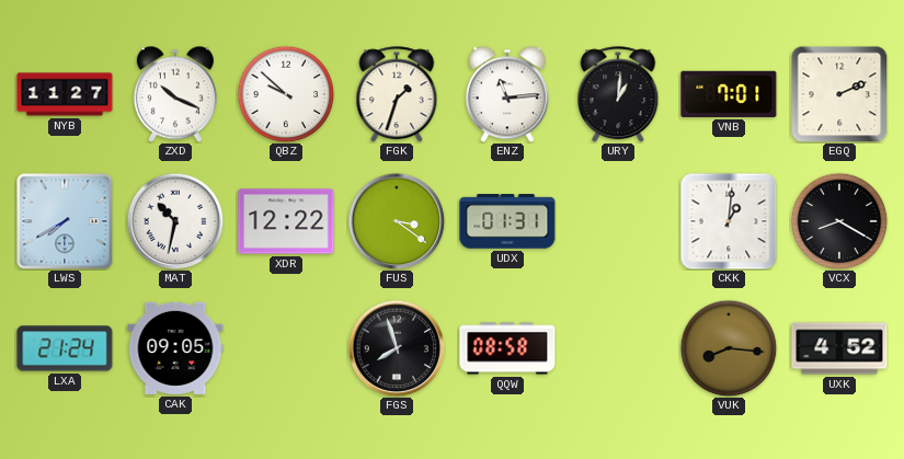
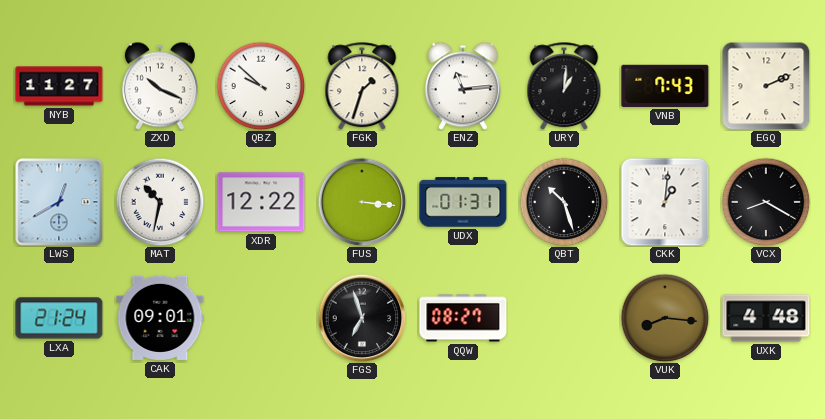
VNB: 7:01 -> 7:43 (665, 86)
LWS: 7:40 -> 12:40 (59, 202)
FUS: 3:21 -> 3:16 (362, 202)
QBT: none -> 10:27 (564, 202)
CAK: 09:05 -> 09:01 (160, 318)
FGS: 7:57 -> 6:57 (362, 318)
QQW: 08:58 -> 08:27 (463, 318)
UXK: 4:52 -> 4:48 (766, 318)
